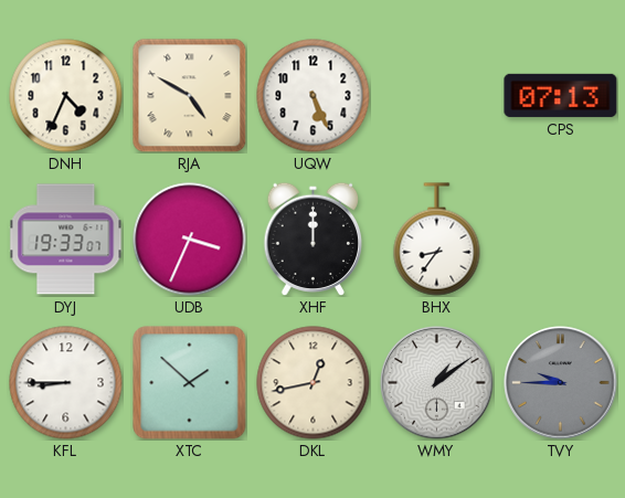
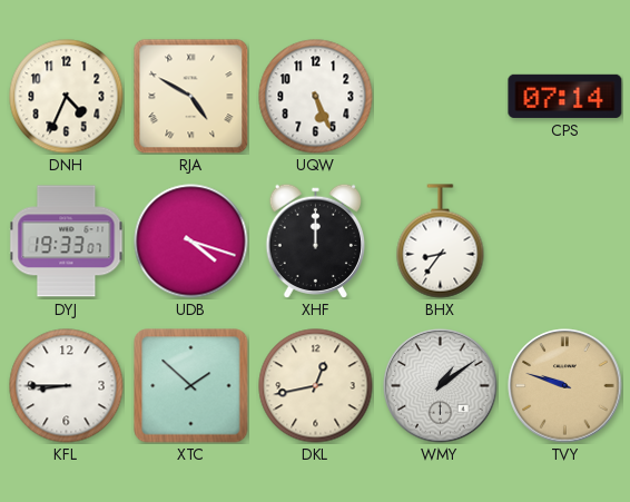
CPS: 07:13 -> 07:14 (565, 96)
UDB: 3:34 -> 4:18 (191, 242)
TVY: 9:45 -> 9:48 (565, 386)
TVY dial: grey -> champagne (565, 386)
